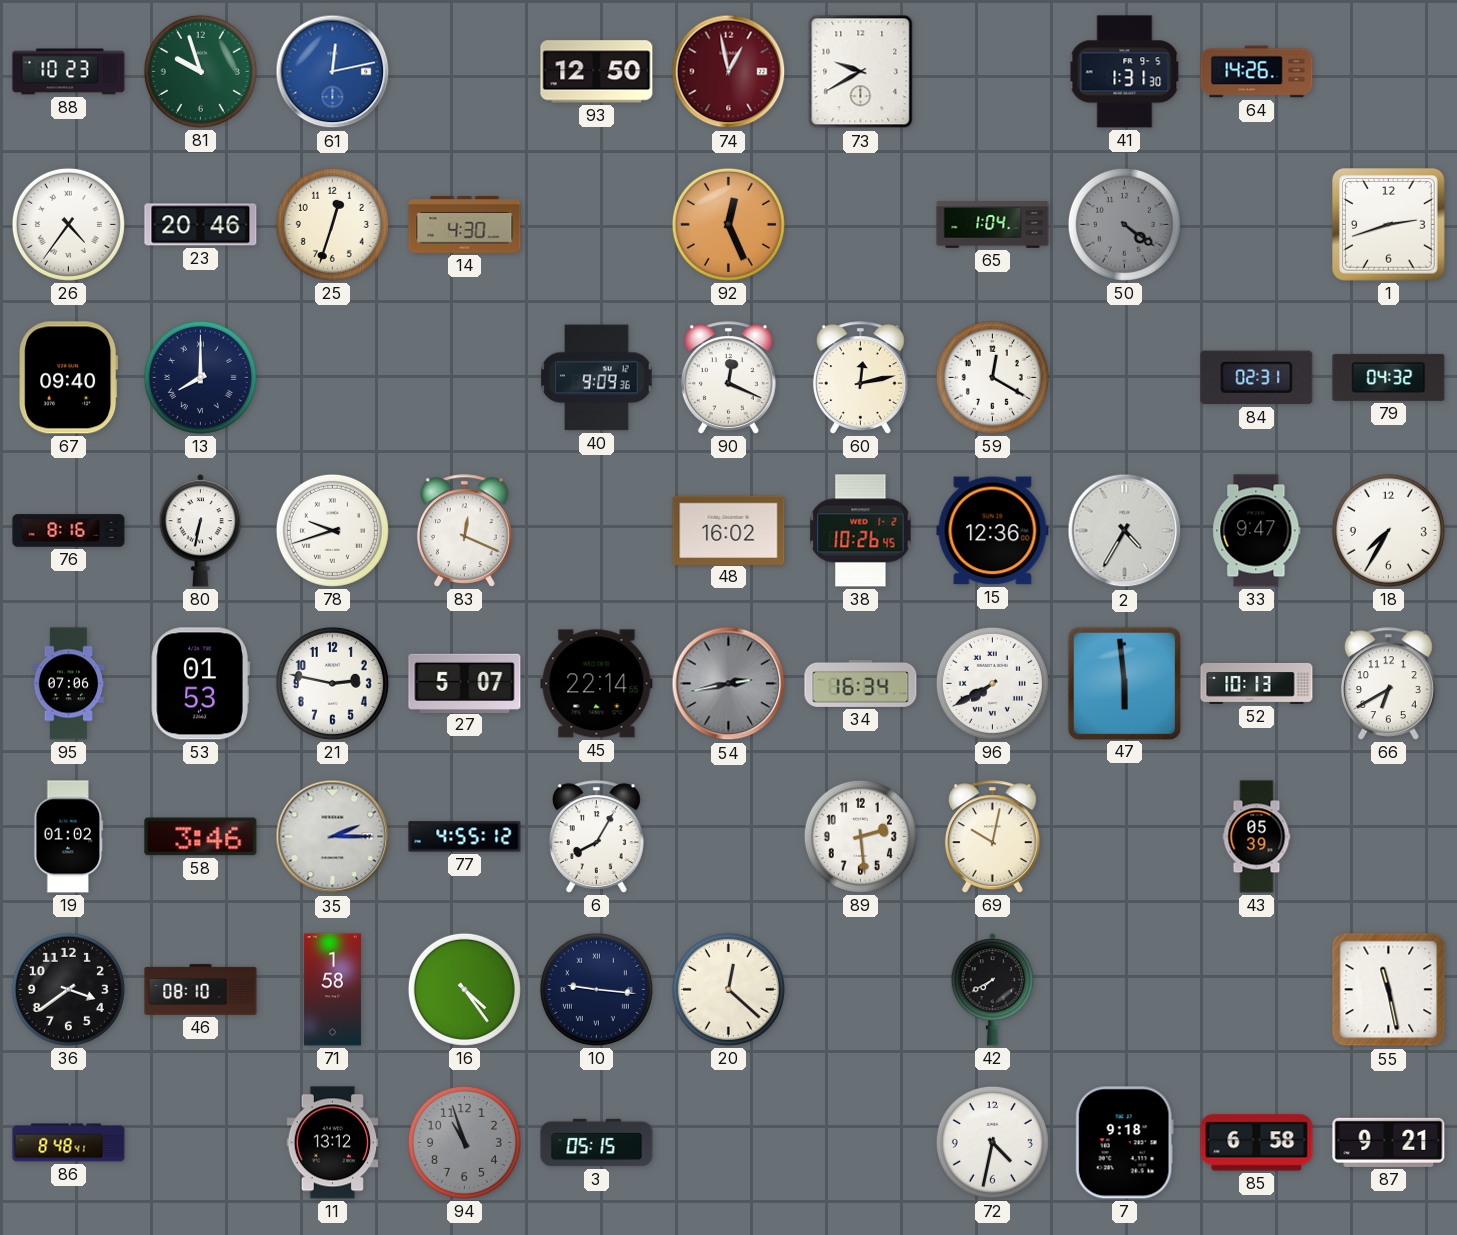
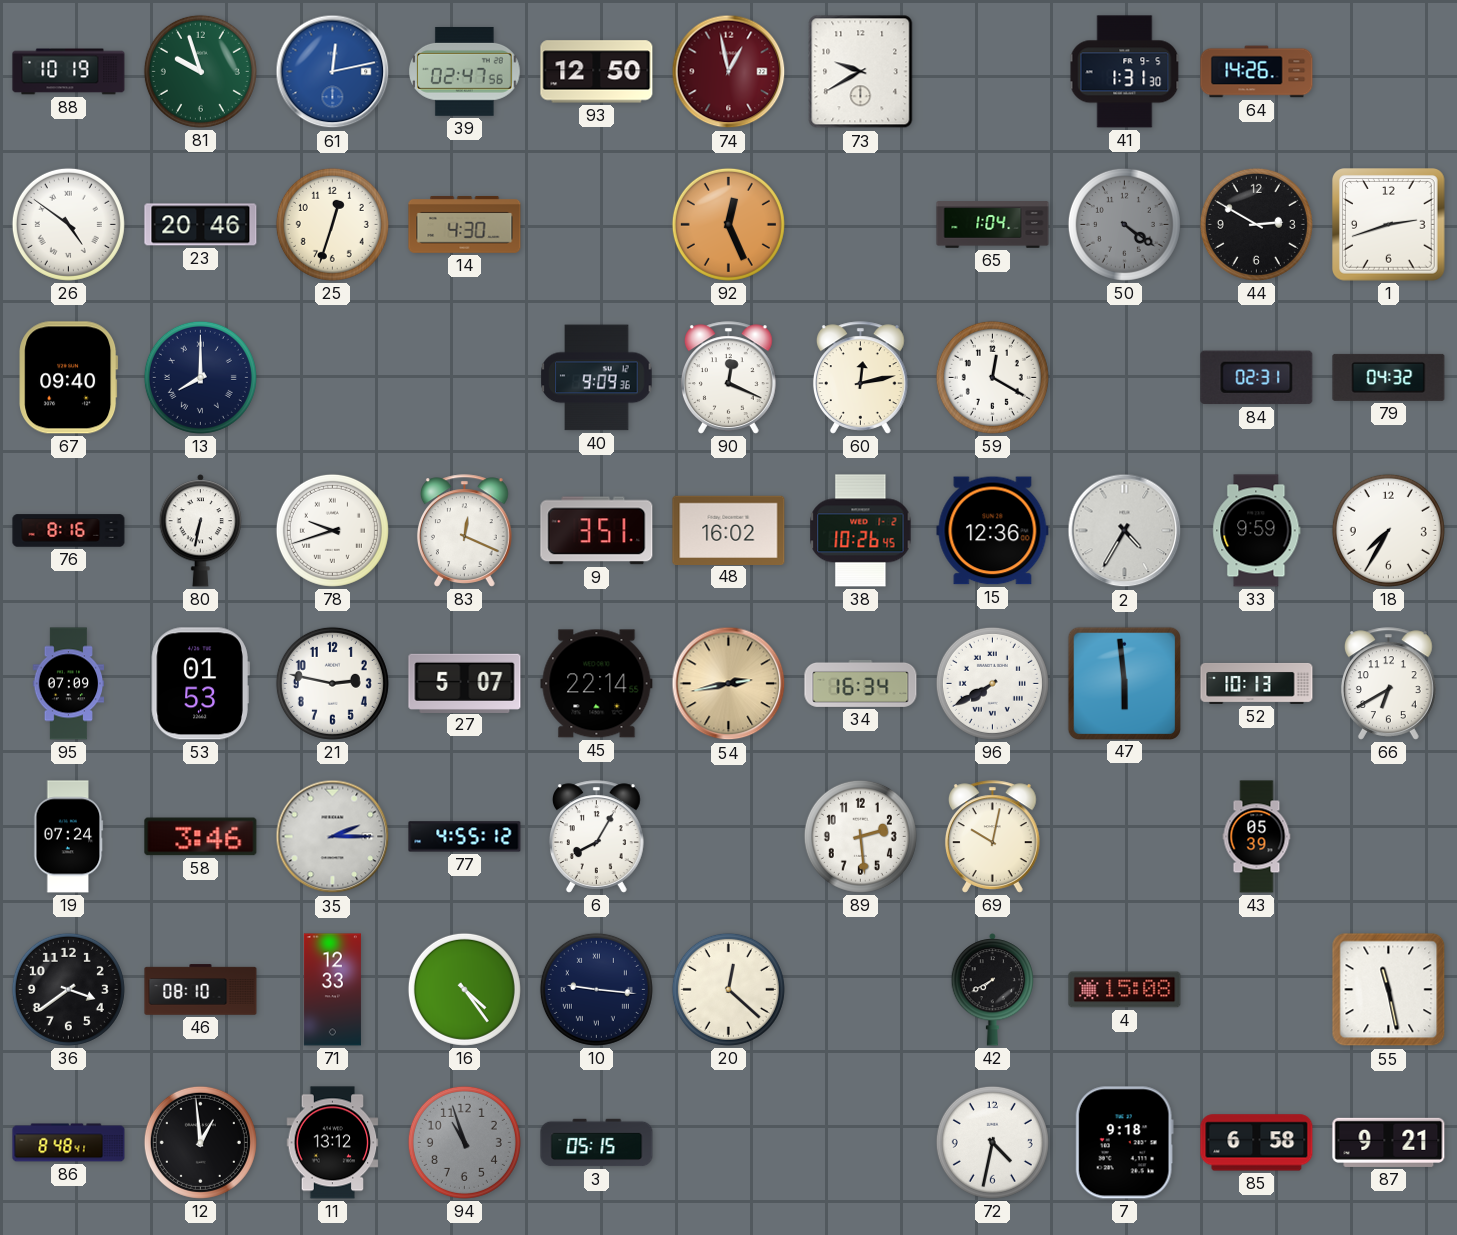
88: 10:23 -> 10:19 (69, 72)
39: none -> 02:47 (465, 71)
26: 4:36 -> 4:51 (68, 224)
44: none -> 2:50 (1256, 224)
9: none -> 3:51 (597, 531)
33: 9:47 -> 9:59 (1257, 531)
95: 07:06 -> 07:09 (69, 684)
54 dial: grey -> champagne (729, 684)
19: 01:02 -> 07:24 (69, 837)
71: 1:58 -> 12:33 (332, 990)
4: none -> 15:08 (1125, 990)
12: none -> 12:59 (200, 1142)
